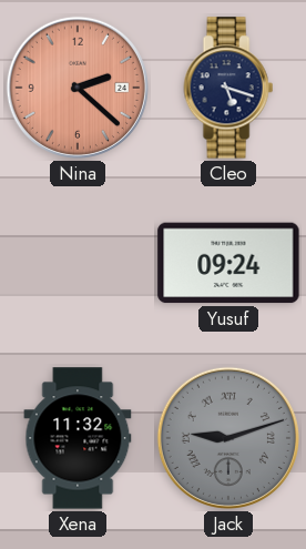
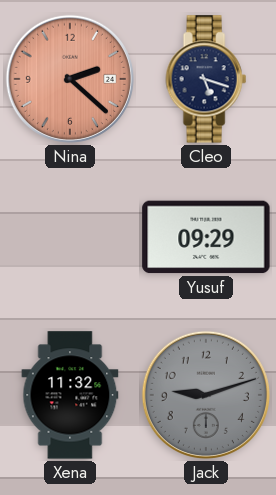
Yusuf: 09:24 -> 09:29 (206, 237)
Jack numerals: Roman -> Arabic (206, 395)
